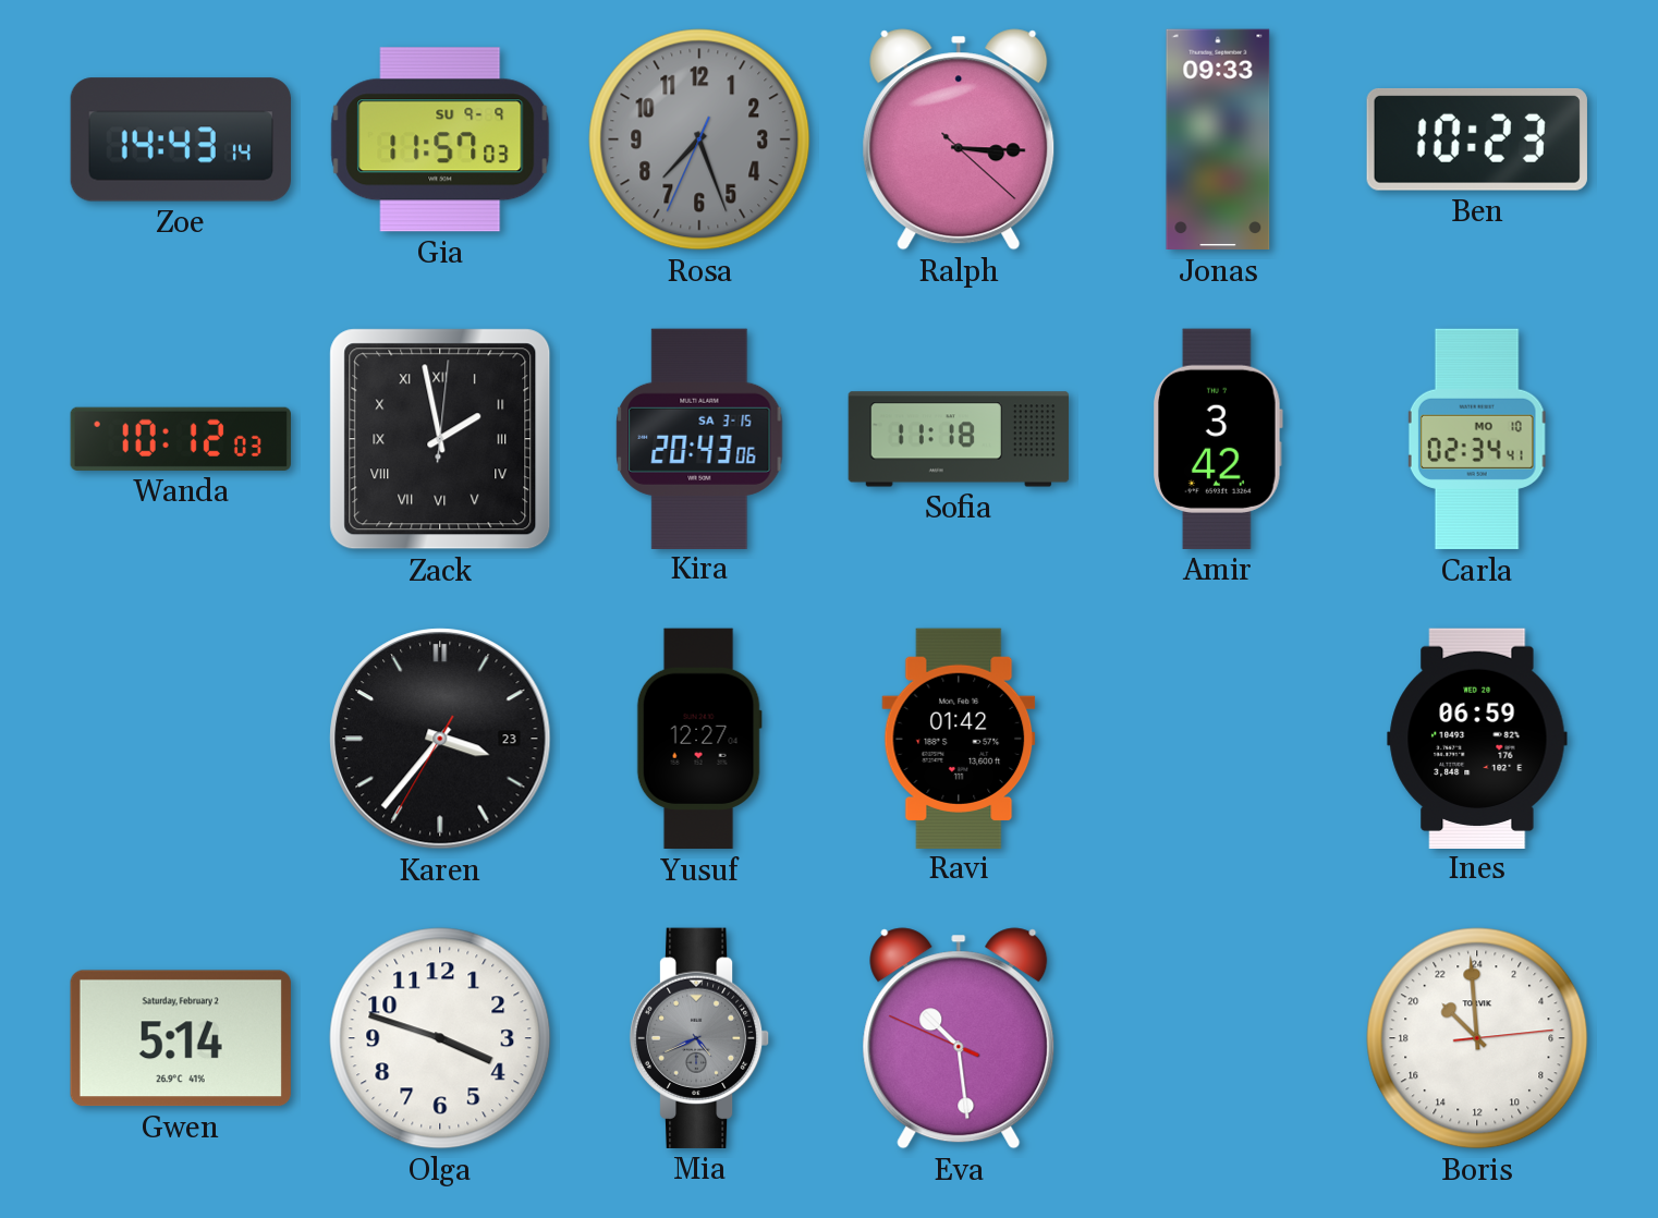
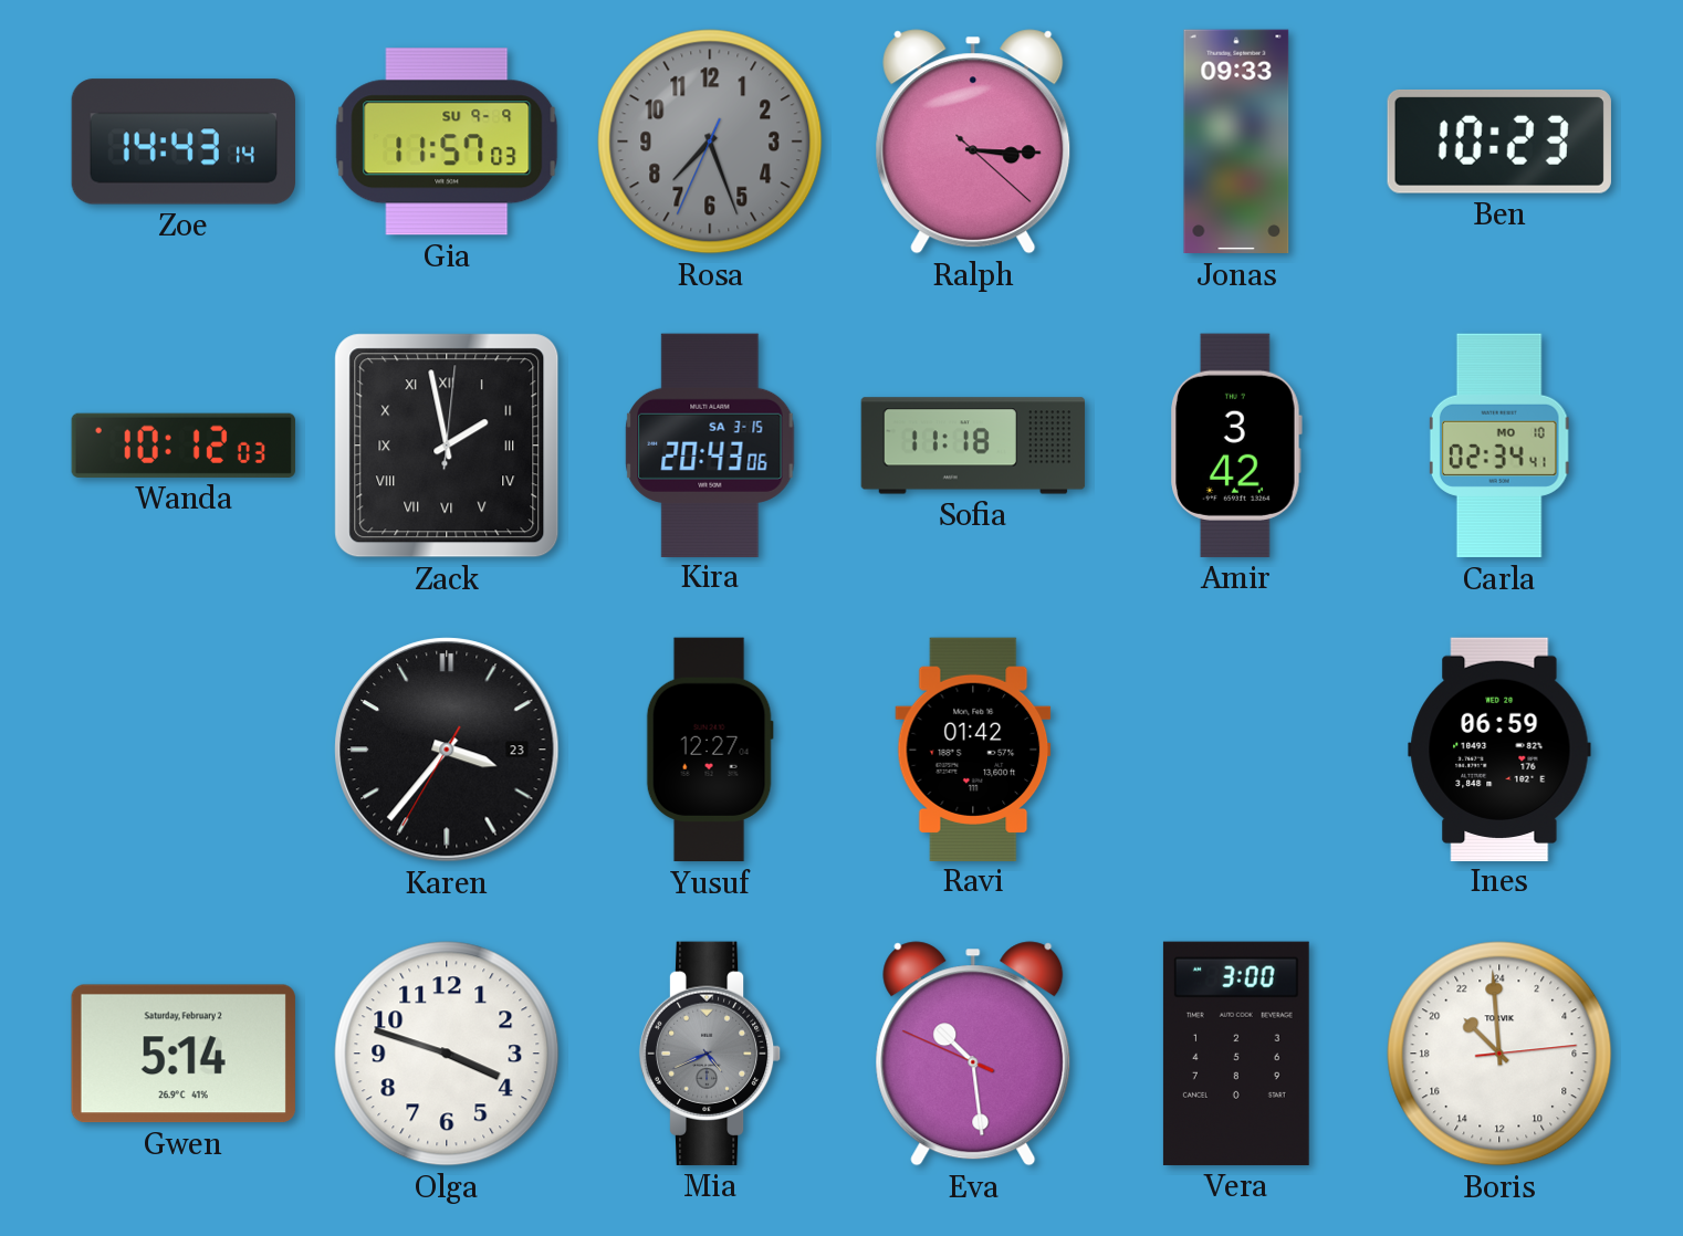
Vera: none -> 3:00 (1236, 1054)
